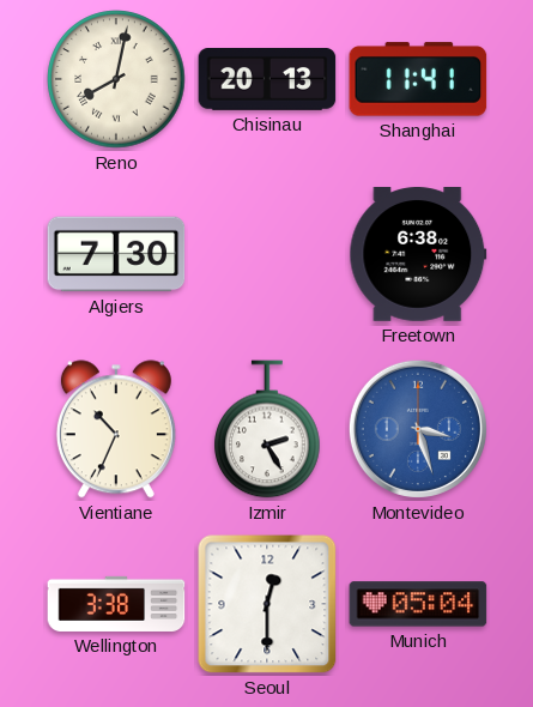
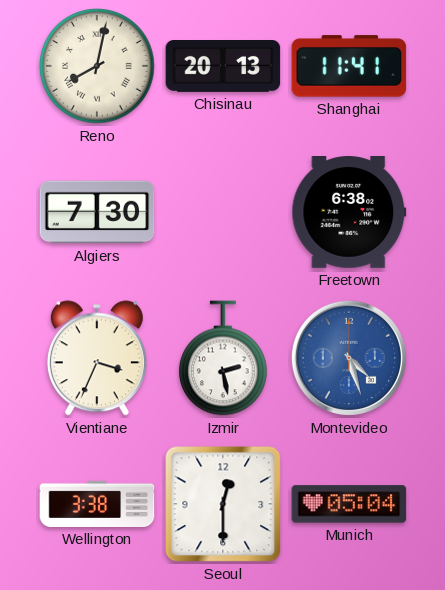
Vientiane: 10:34 -> 3:34 (97, 358)
Izmir: 2:25 -> 2:28 (223, 358)
Montevideo: 3:27 -> 4:27 (349, 358)
